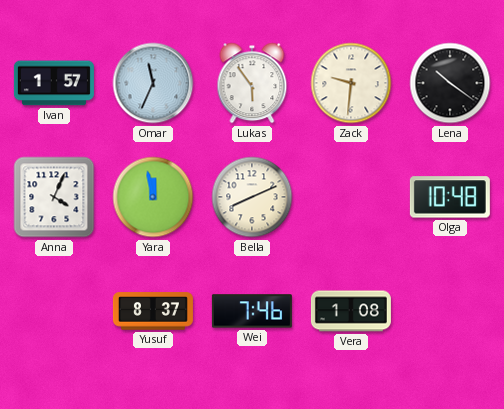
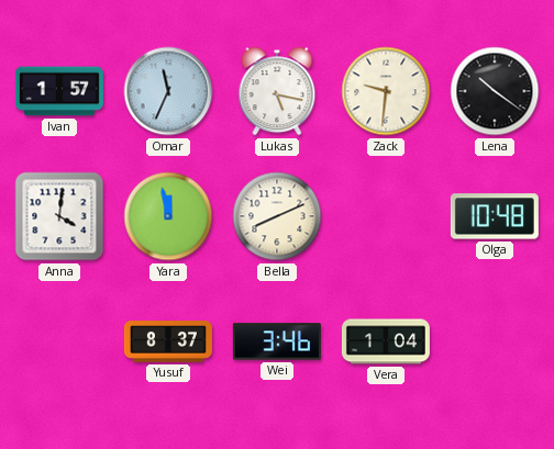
Lukas: 5:54 -> 5:17 (277, 91)
Anna: 4:04 -> 4:01 (59, 216)
Wei: 7:46 -> 3:46 (277, 341)
Vera: 1:08 -> 1:04 (386, 341)
